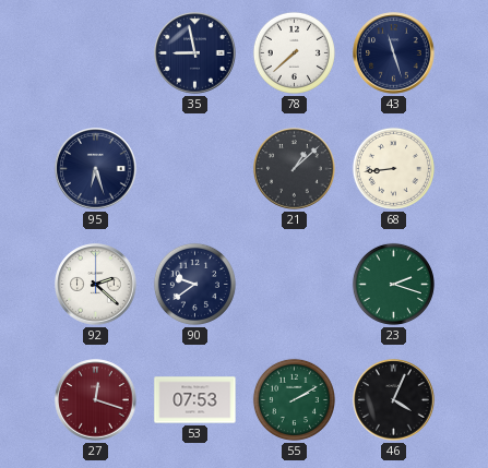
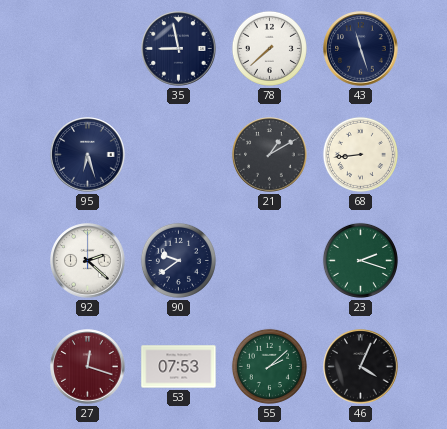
21: 1:08 -> 1:10 (270, 155)
55: 2:10 -> 2:08 (269, 366)
